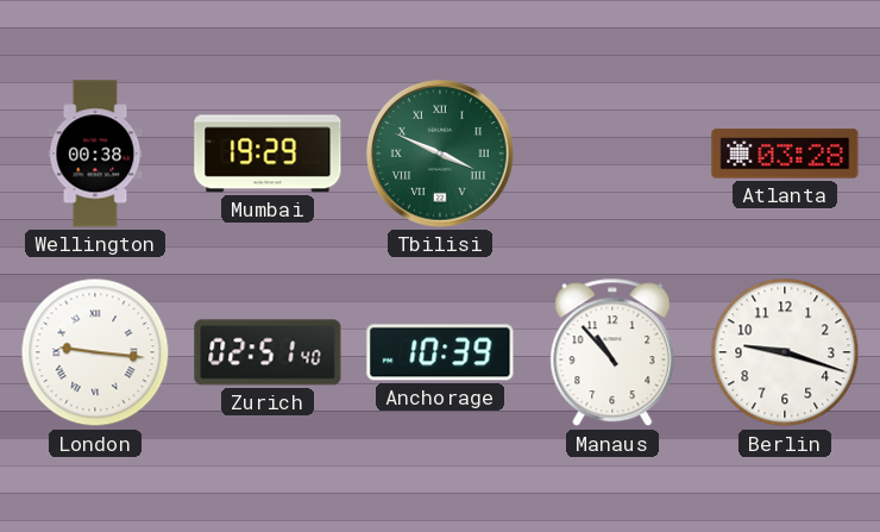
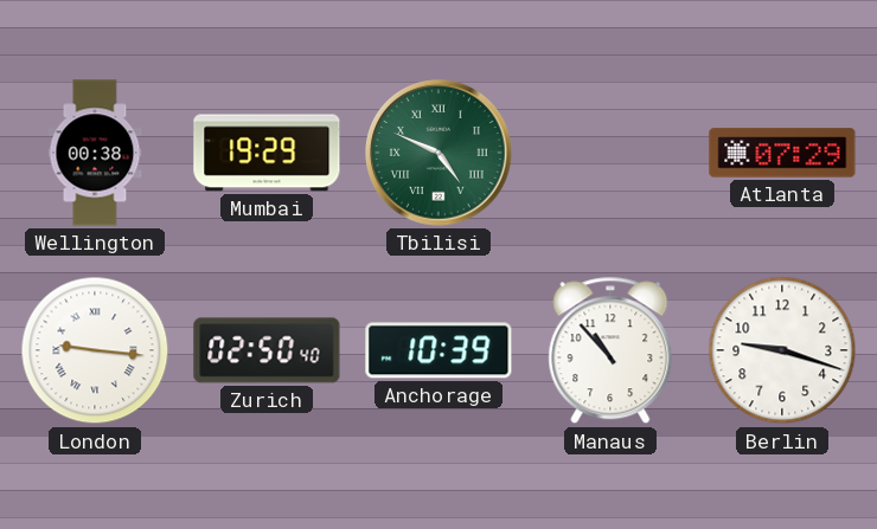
Tbilisi: 3:49 -> 4:49 (438, 153)
Atlanta: 03:28 -> 07:29 (782, 153)
Zurich: 02:51 -> 02:50 (267, 350)
